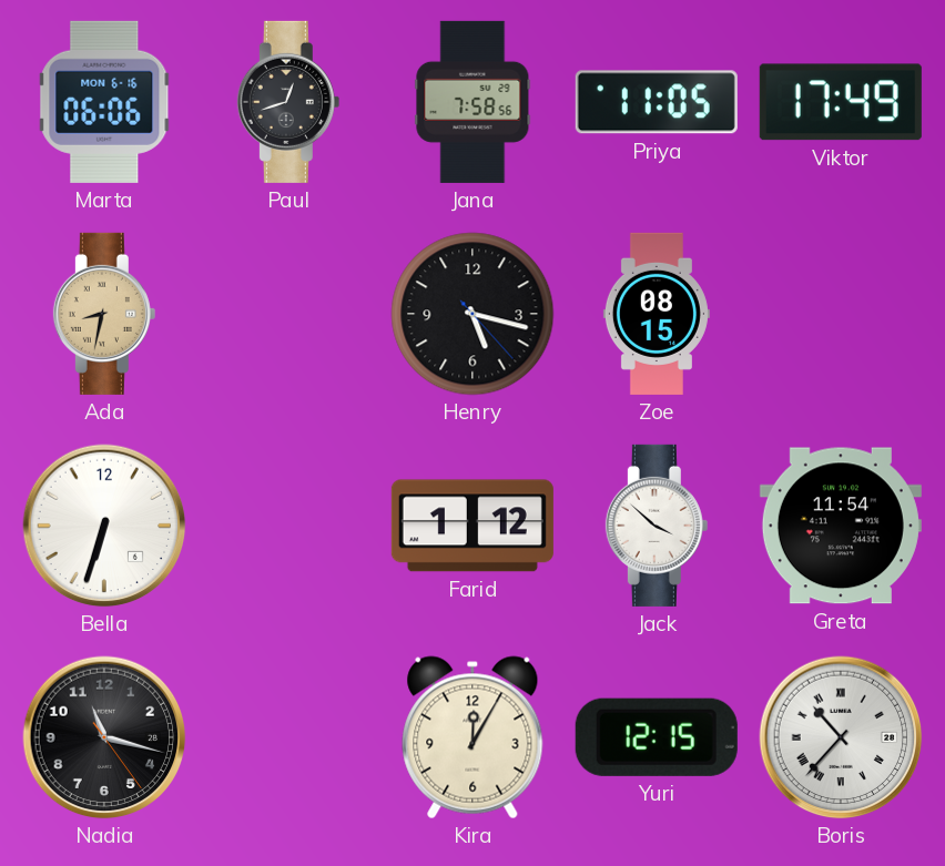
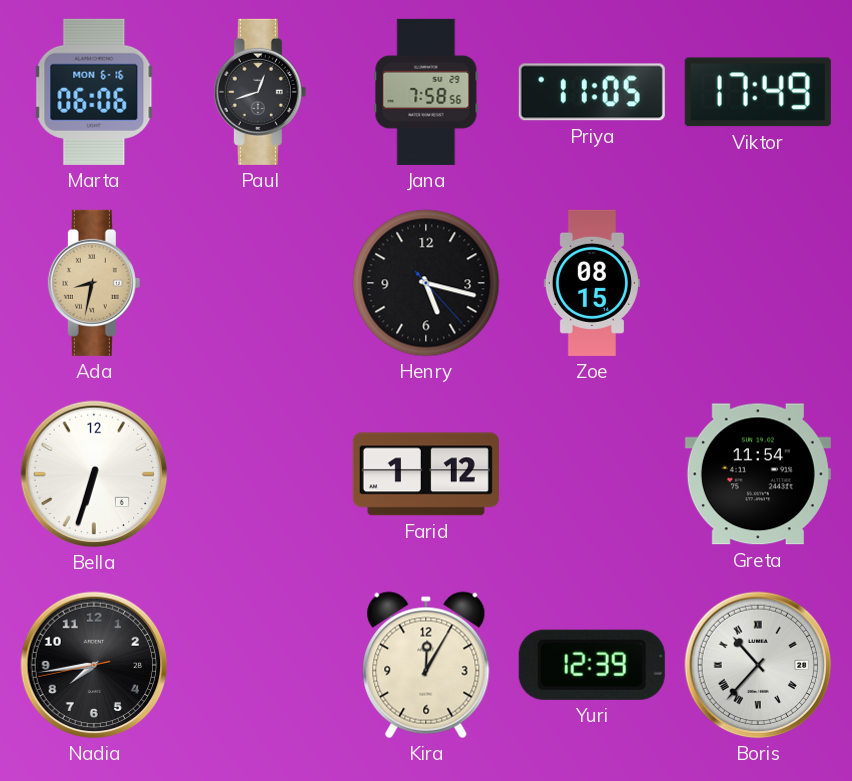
Jack: 3:52 -> none (657, 526)
Nadia: 11:17 -> 7:43 (94, 665)
Yuri: 12:15 -> 12:39 (592, 665)
